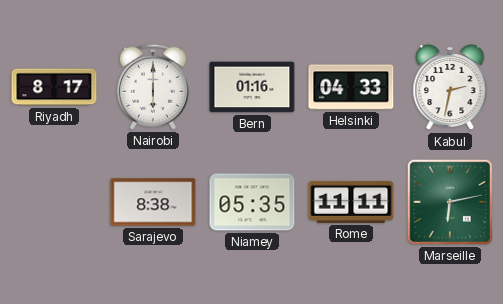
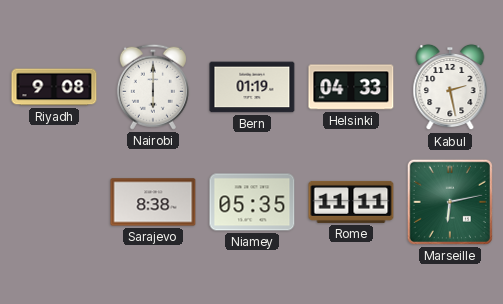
Riyadh: 8:17 -> 9:08 (54, 87)
Bern: 01:16 -> 01:19 (252, 87)
Kabul: 2:32 -> 2:28 (450, 87)
